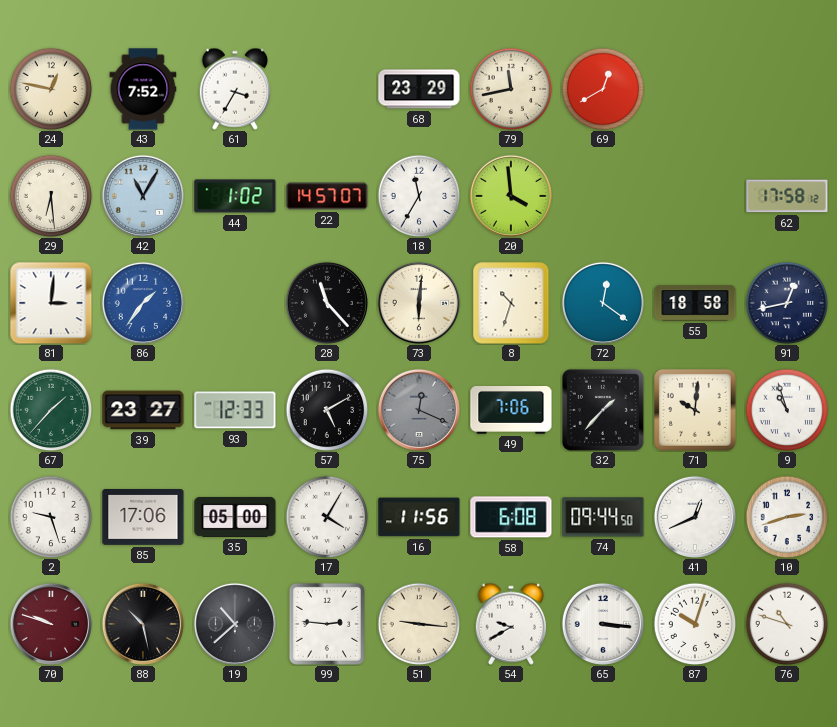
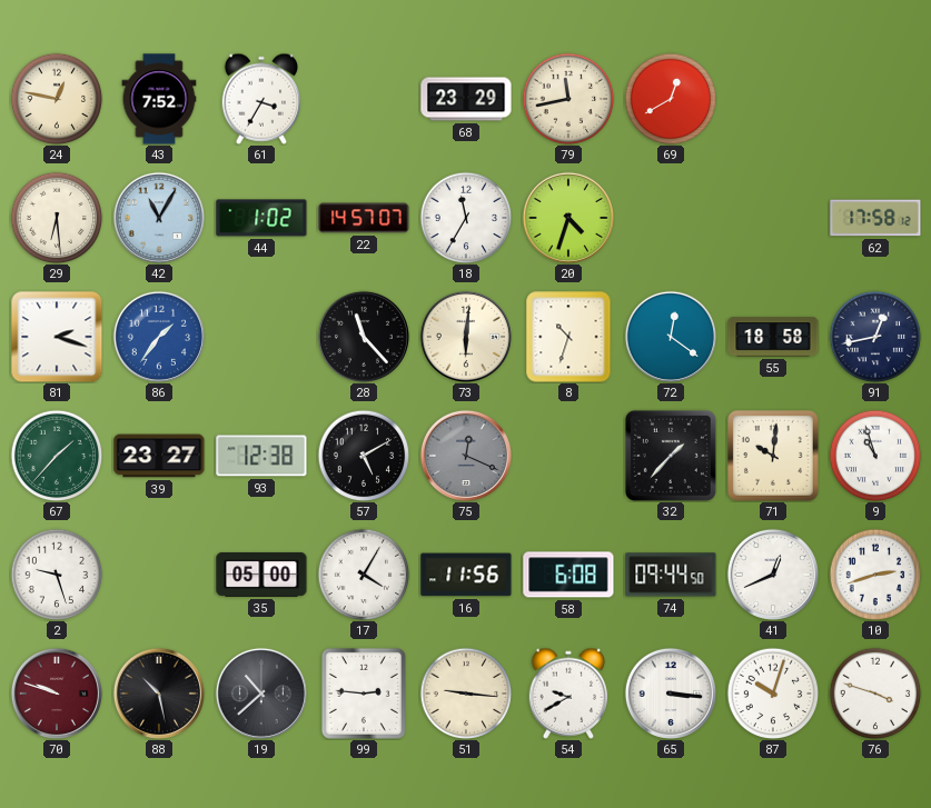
20: 3:59 -> 4:33 (568, 218)
81: 3:01 -> 2:18 (57, 337)
93: 12:33 -> 12:38 (261, 456)
49: 7:06 -> none (511, 411)
85: 17:06 -> none (143, 517)
76: 10:48 -> 3:48 (875, 694)
